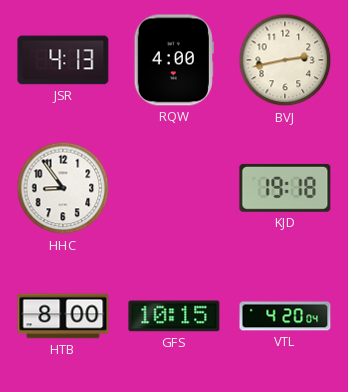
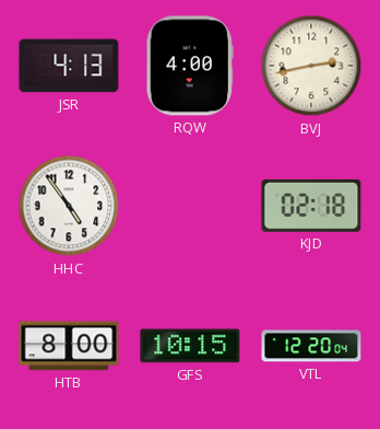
HHC: 8:54 -> 4:54 (69, 206)
KJD: 19:18 -> 02:18 (311, 206)
VTL: 4:20 -> 12:20 (311, 346)
